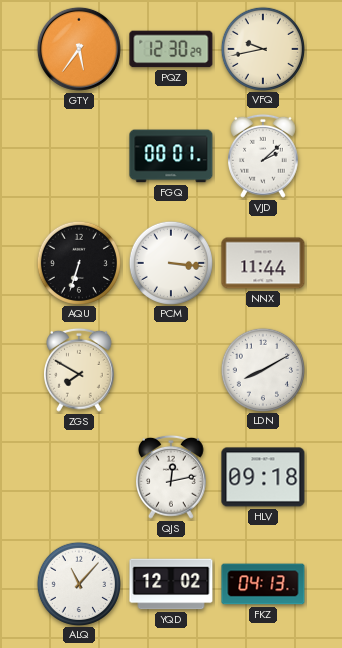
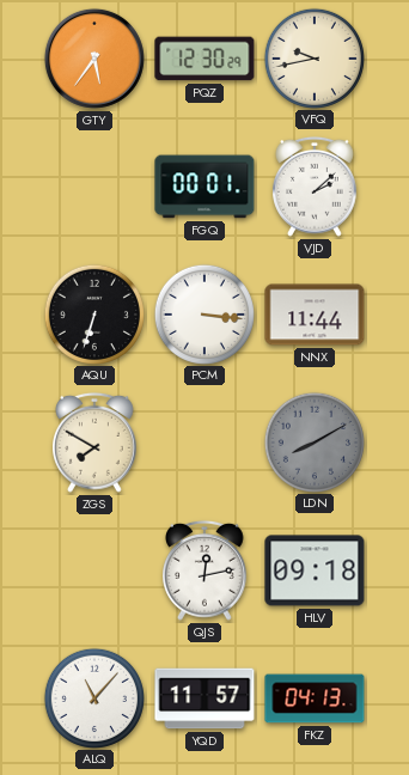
LDN dial: white -> grey (313, 441)
YQD: 12:02 -> 11:57 (204, 698)
